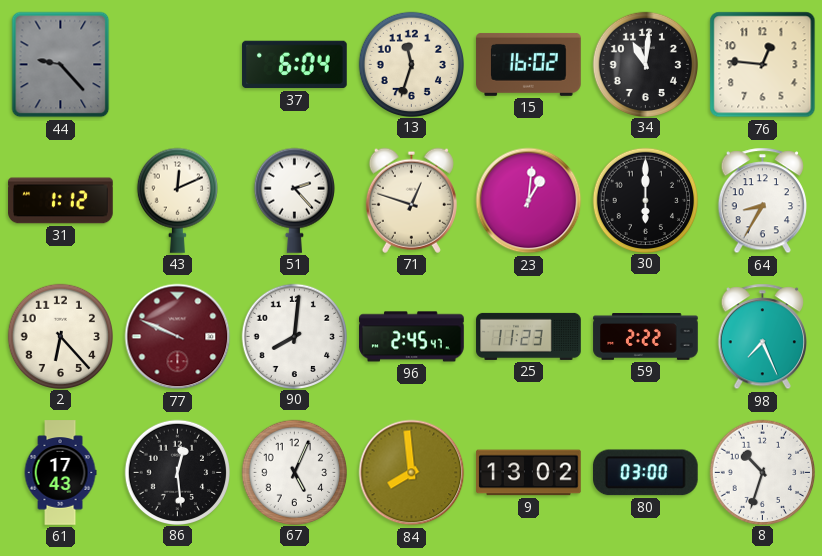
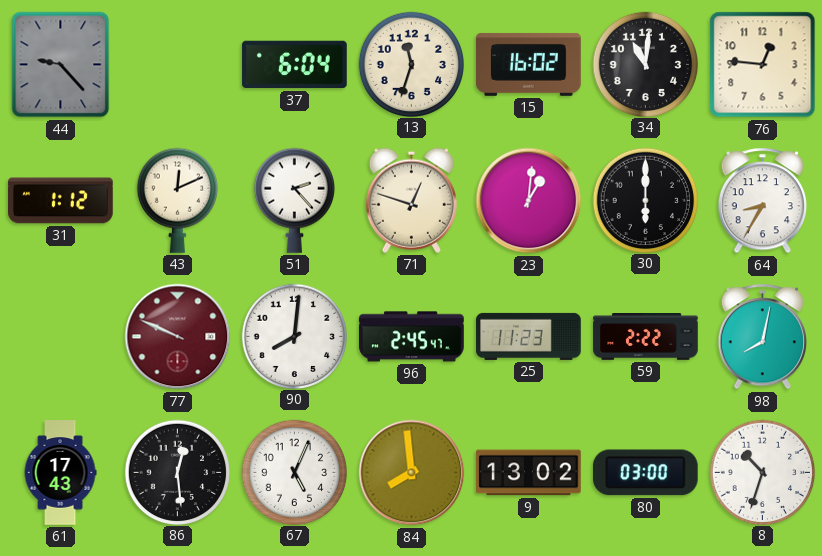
2: 6:23 -> none (60, 336)
98: 7:26 -> 8:02 (762, 337)
